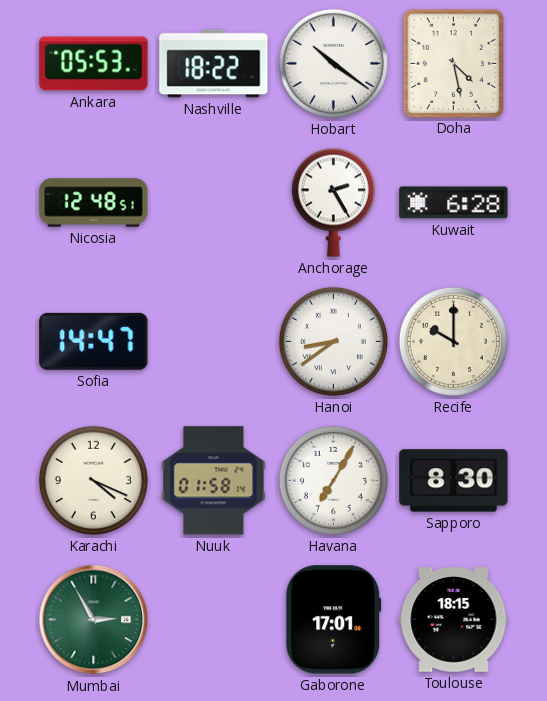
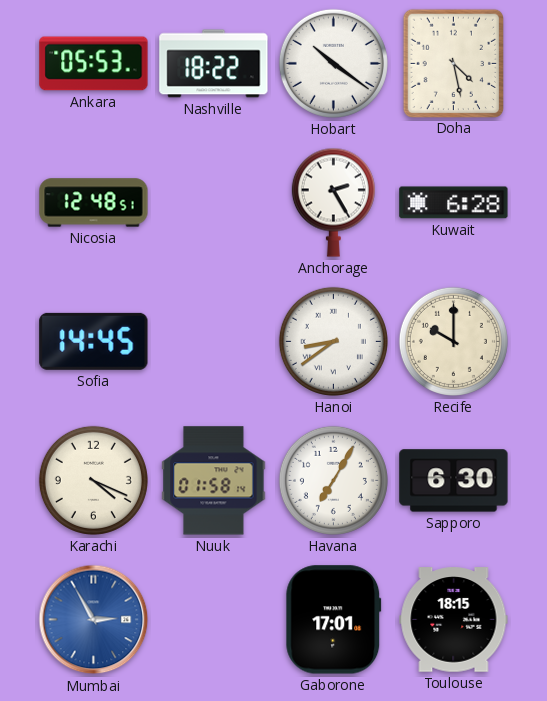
Sofia: 14:47 -> 14:45 (94, 341)
Sapporo: 8:30 -> 6:30 (454, 481)
Mumbai dial: green -> blue (94, 620)
